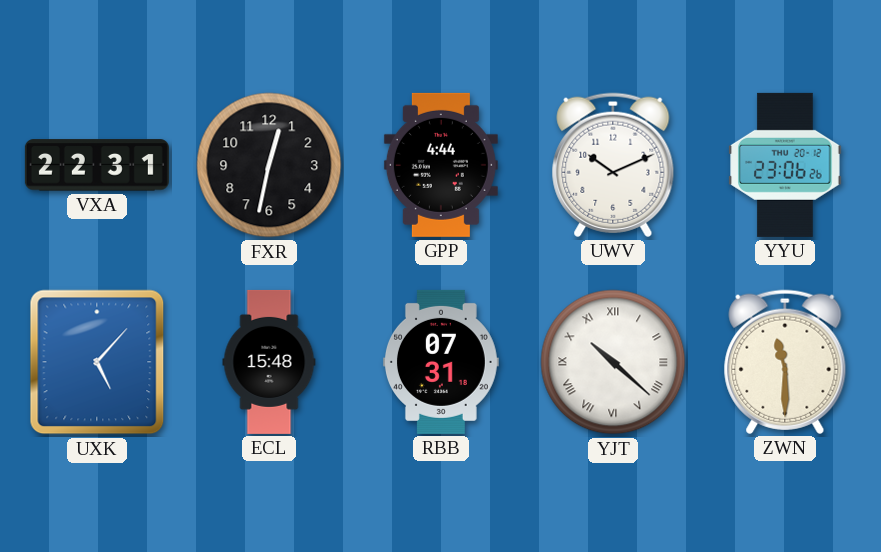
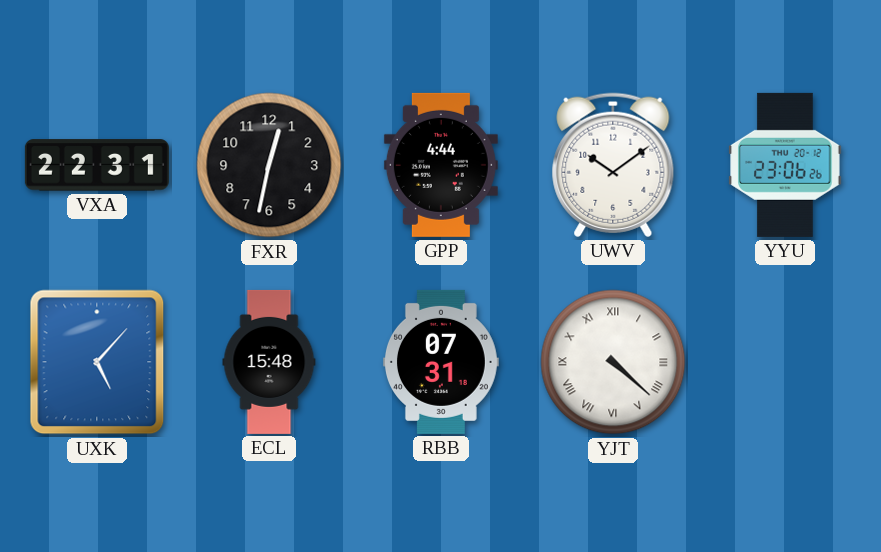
UWV: 10:11 -> 10:09 (613, 165)
YJT: 10:22 -> 4:22 (613, 362)
ZWN: 11:30 -> none (785, 362)
